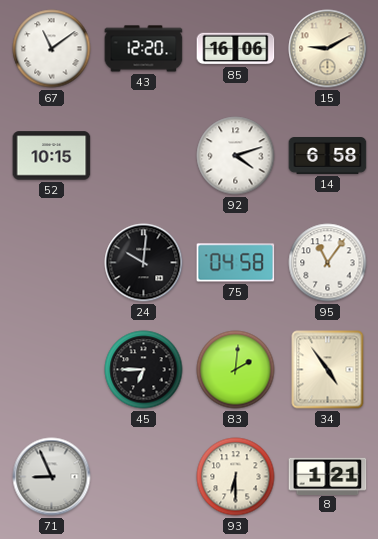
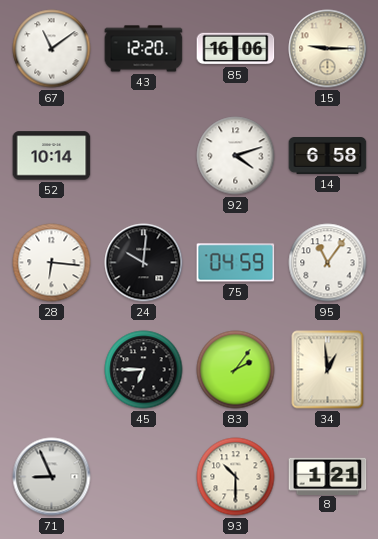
15: 9:10 -> 9:15 (328, 49)
52: 10:15 -> 10:14 (52, 156)
28: none -> 6:16 (52, 263)
75: 04:58 -> 04:59 (236, 263)
83: 2:01 -> 2:06 (236, 370)
34: 4:54 -> 12:59 (328, 370)
93: 6:30 -> 10:30 (236, 477)
